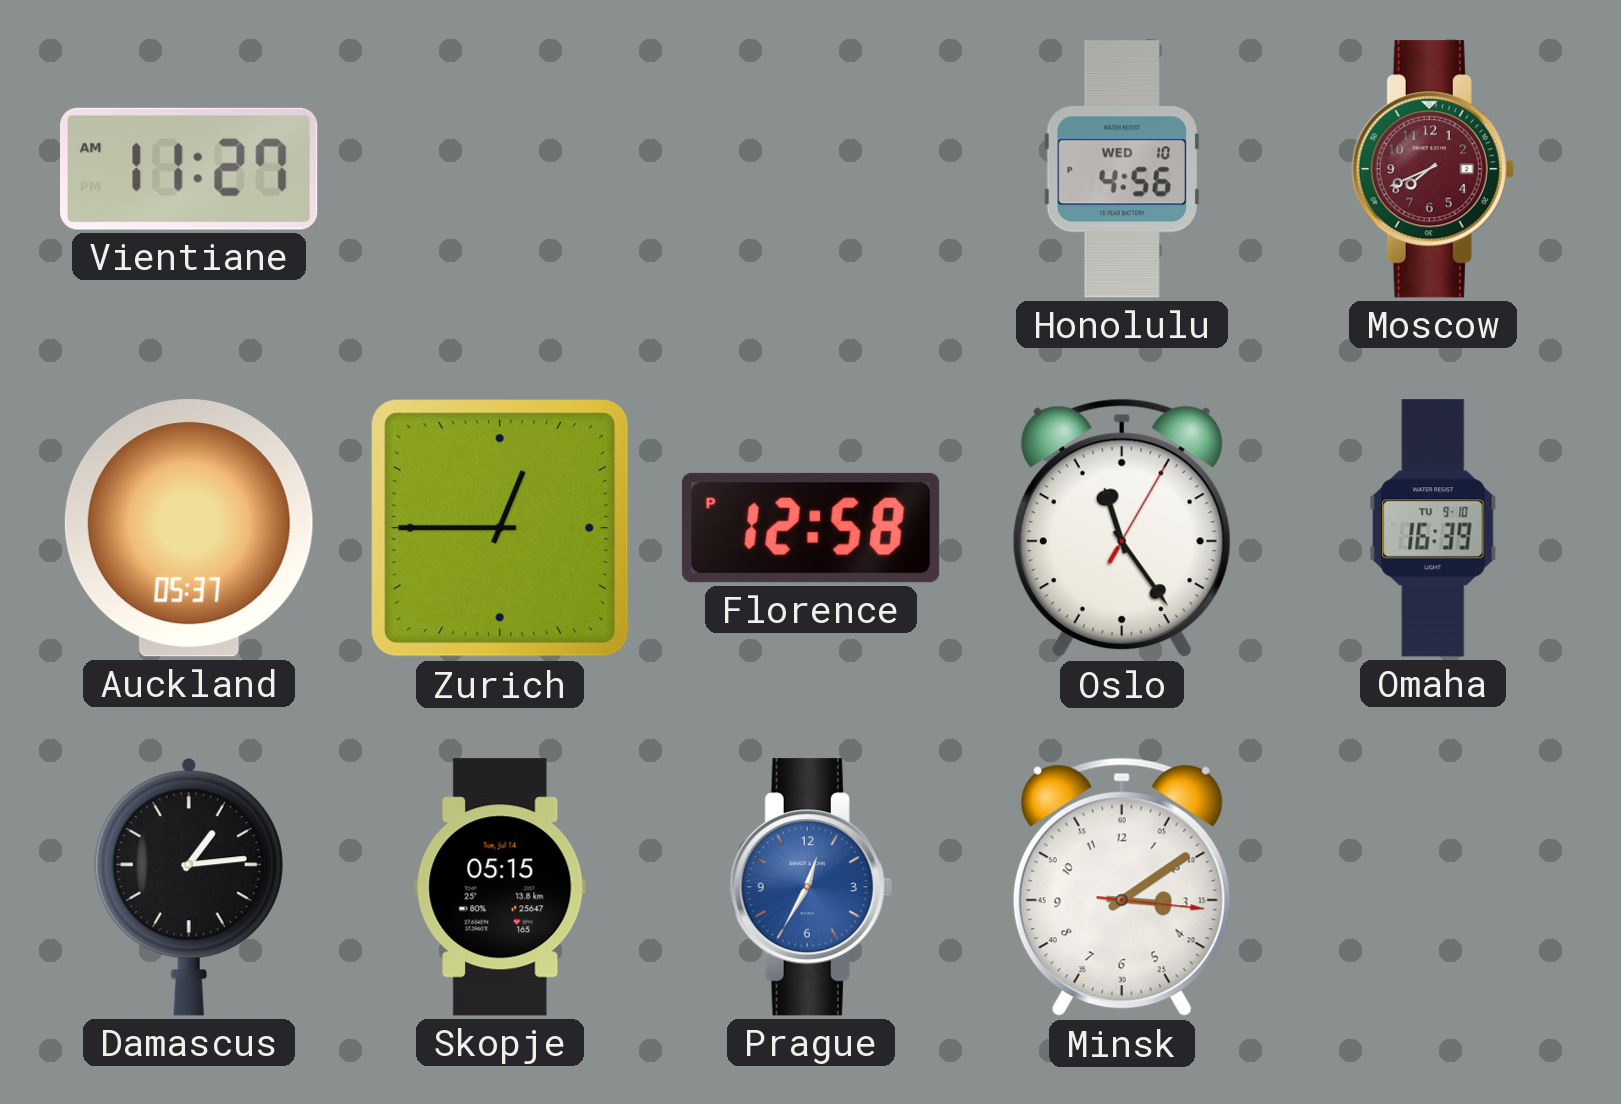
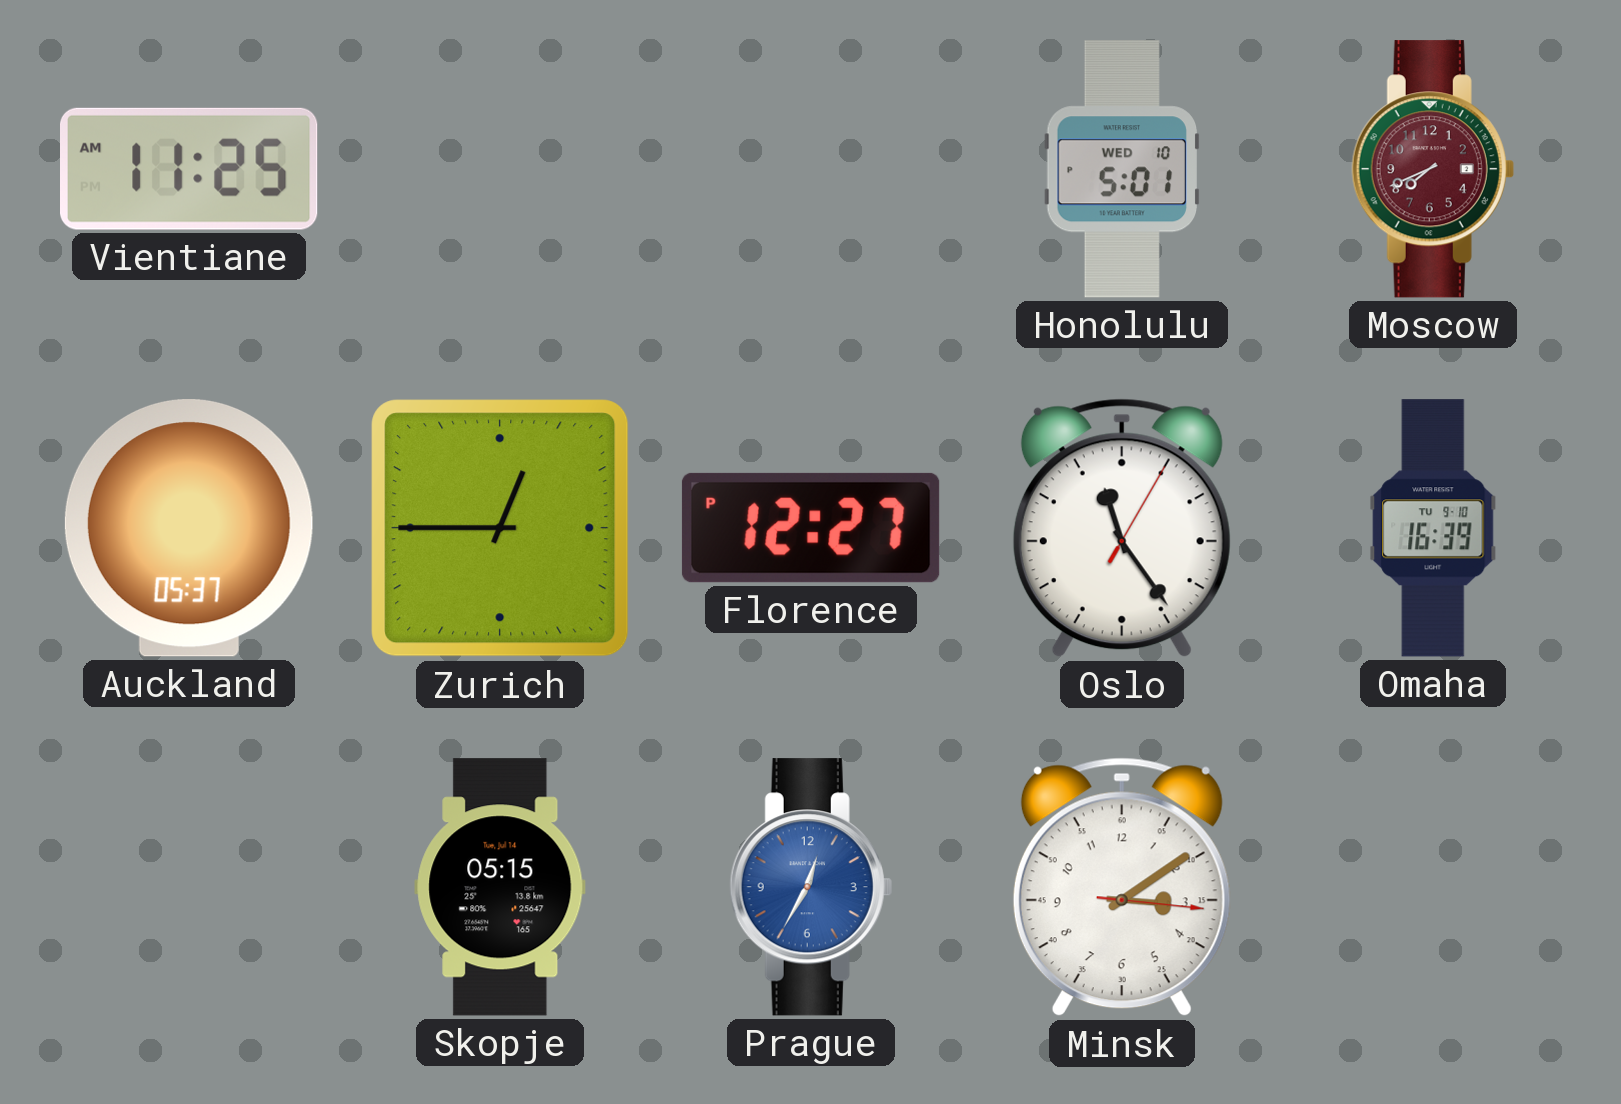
Vientiane: 11:27 -> 11:25 (190, 169)
Honolulu: 4:56 -> 5:01 (1121, 169)
Florence: 12:58 -> 12:27 (811, 528)
Damascus: 1:14 -> none (189, 887)
